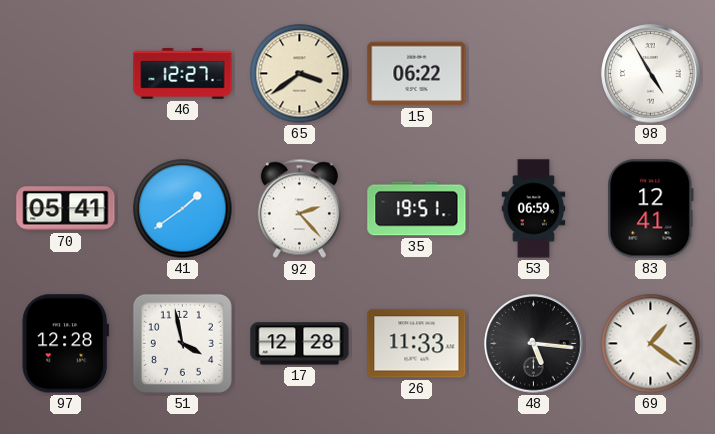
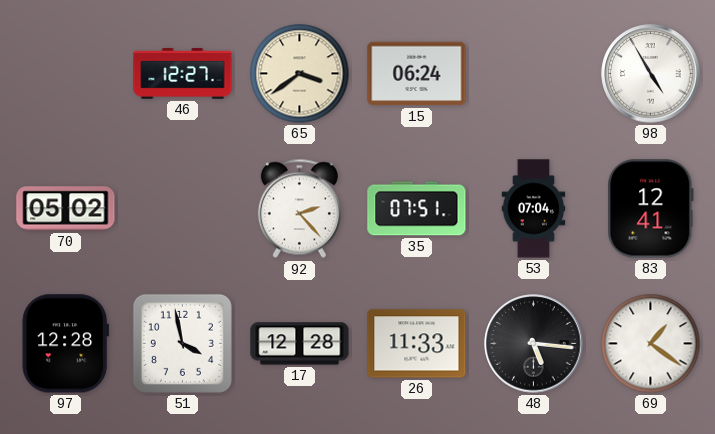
15: 06:22 -> 06:24 (417, 74)
70: 05:41 -> 05:02 (66, 209)
41: 1:39 -> none (183, 209)
35: 19:51 -> 07:51 (417, 209)
53: 06:59 -> 07:04 (534, 209)
